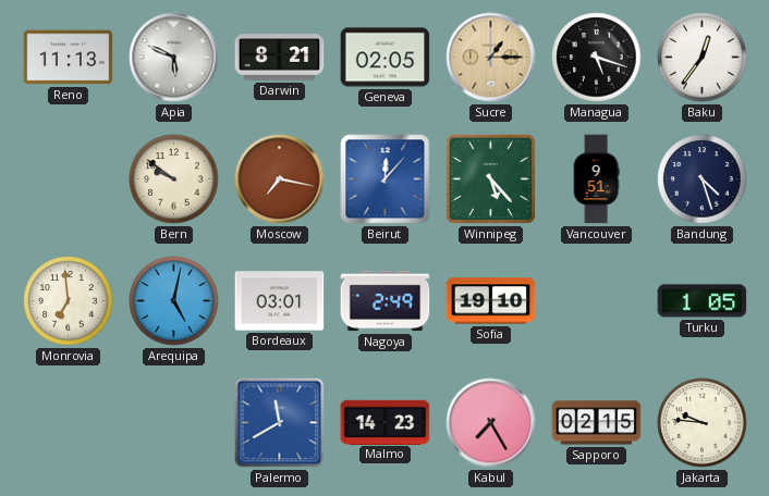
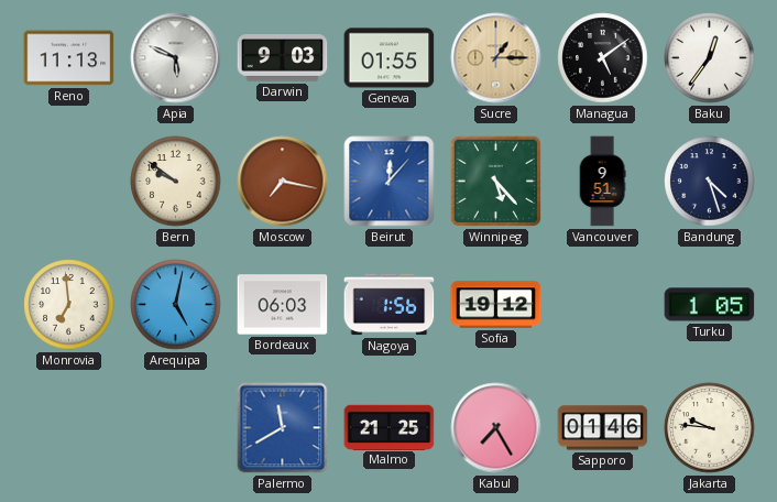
Darwin: 8:21 -> 9:03 (283, 58)
Geneva: 02:05 -> 01:55 (390, 58)
Managua: 5:18 -> 5:09 (603, 58)
Bordeaux: 03:01 -> 06:03 (283, 305)
Nagoya: 2:49 -> 1:56 (390, 305)
Sofia: 19:10 -> 19:12 (496, 305)
Malmo: 14:23 -> 21:25 (390, 427)
Sapporo: 02:15 -> 01:46 (603, 428)
